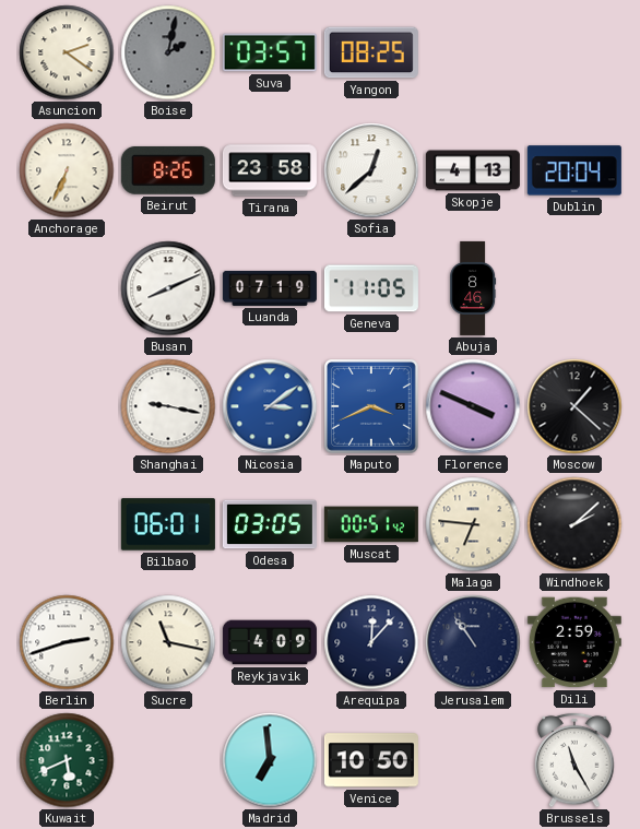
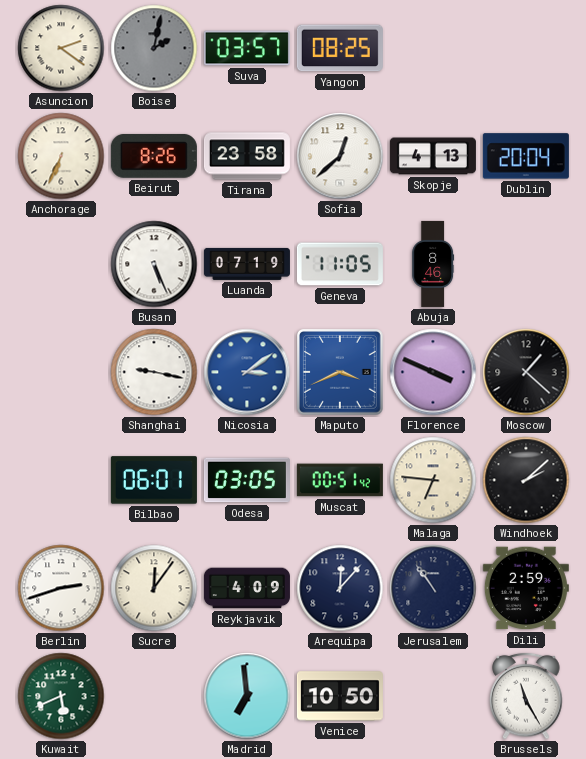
Busan: 8:11 -> 5:26 (154, 264)
Sucre: 11:17 -> 12:06 (154, 588)
